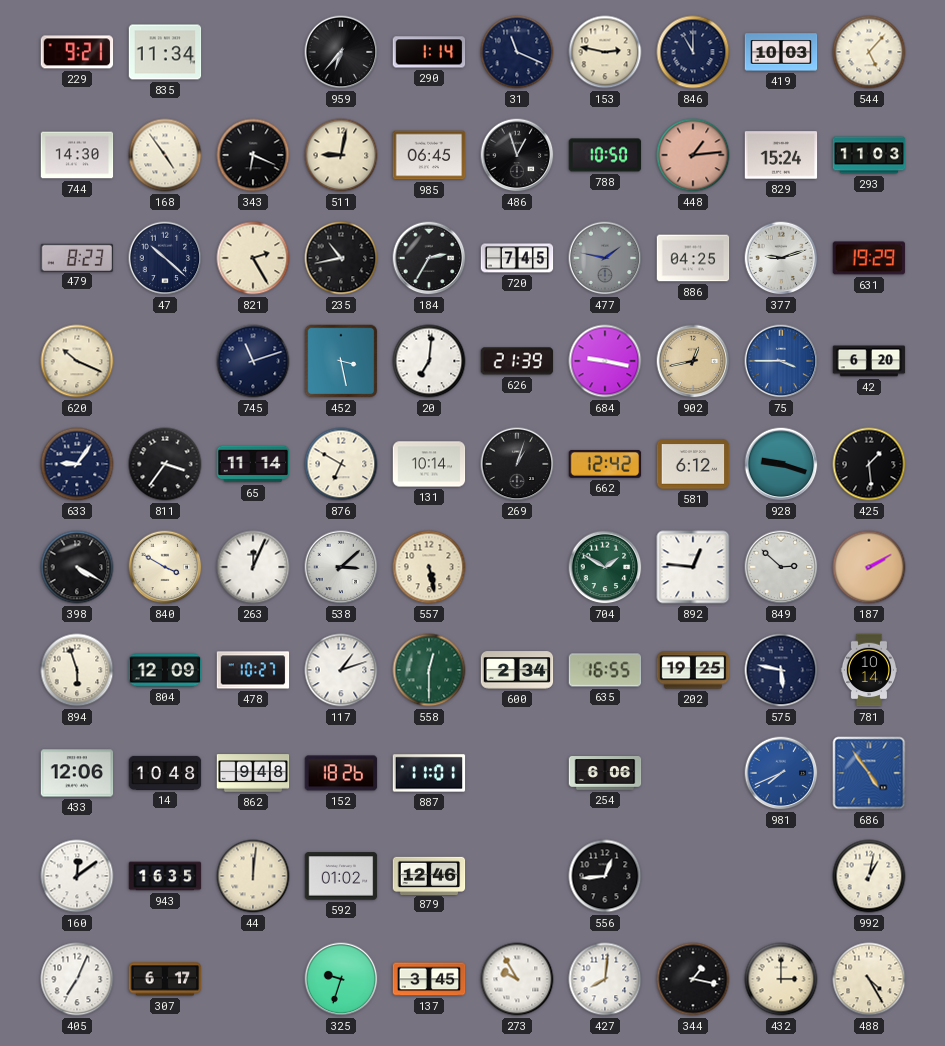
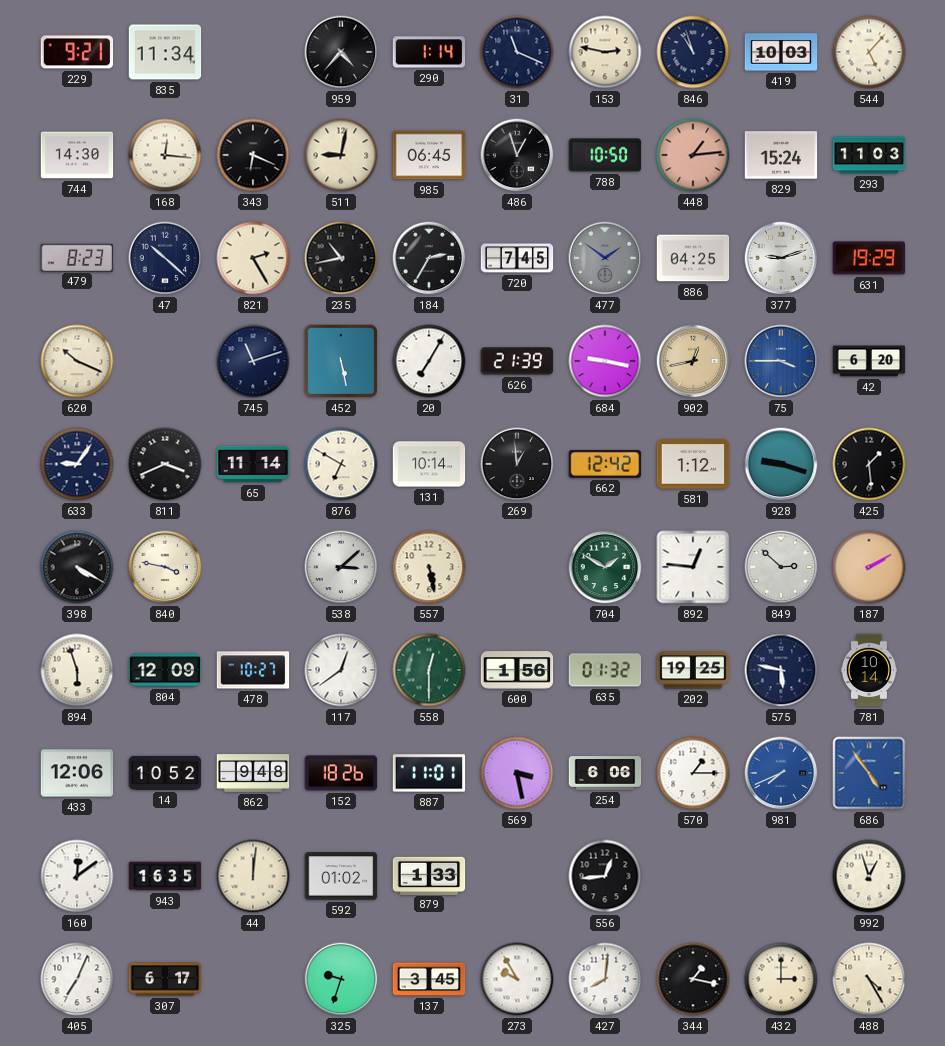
959: 6:37 -> 4:37 (341, 52)
846: 11:00 -> 10:57 (693, 52)
168: 4:54 -> 12:16 (165, 155)
477: 1:47 -> 1:51 (605, 258)
452: 3:28 -> 5:28 (341, 361)
20: 7:01 -> 7:05 (429, 361)
811: 3:36 -> 3:41 (165, 464)
269: 1:03 -> 12:59 (517, 464)
581: 6:12 -> 1:12 (693, 464)
840: 3:50 -> 3:47 (165, 567)
263: 12:04 -> none (253, 567)
117: 1:12 -> 12:39 (341, 670)
600: 2:34 -> 1:56 (517, 670)
635: 16:55 -> 01:32 (605, 670)
14: 10:48 -> 10:52 (165, 773)
569: none -> 3:28 (517, 773)
570: none -> 1:15 (693, 773)
879: 12:46 -> 1:33 (429, 875)
992: 1:02 -> 12:57 (869, 876)
